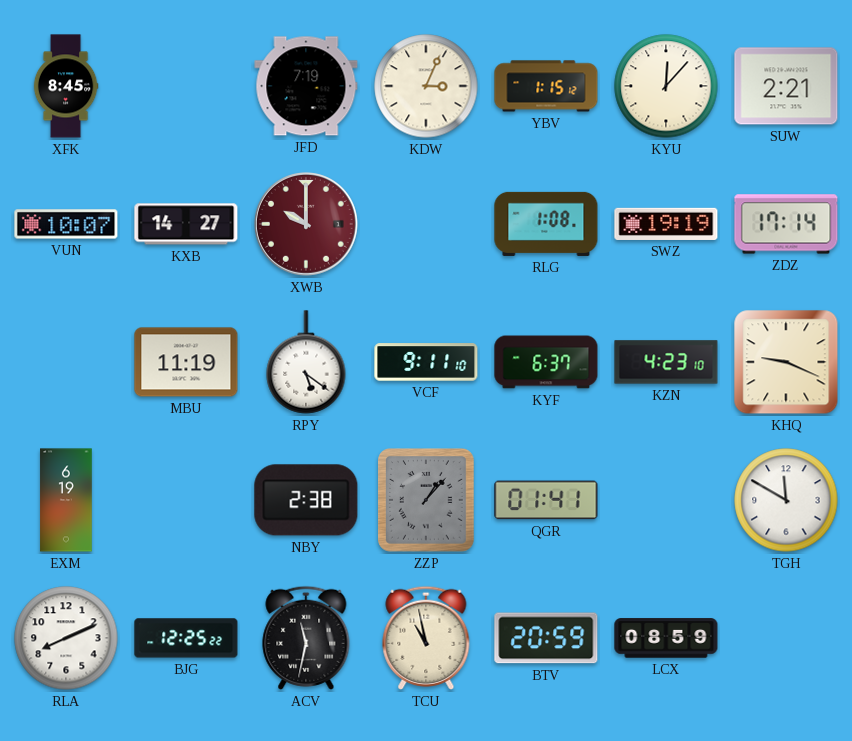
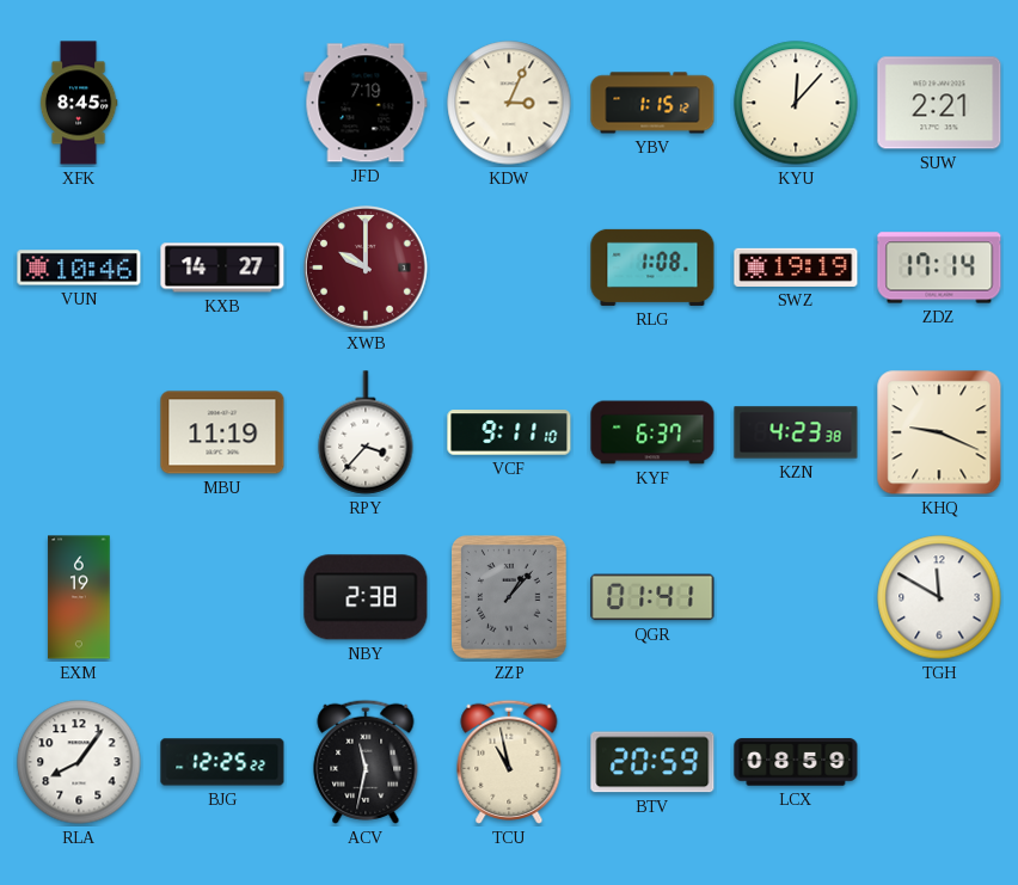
VUN: 10:07 -> 10:46 (79, 268)
RPY: 5:21 -> 3:37 (366, 432)
KZN: 4:23:10 -> 4:23:38 (796, 432)
RLA: 8:11 -> 8:06 (79, 762)
